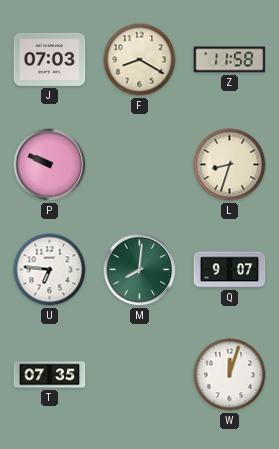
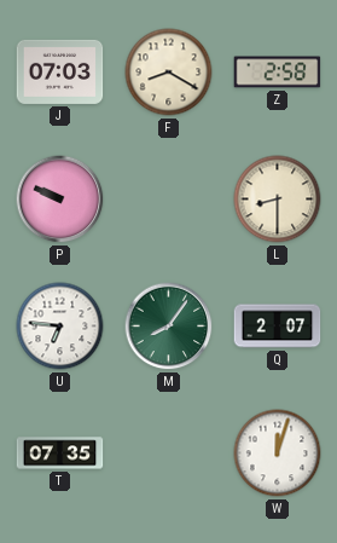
Z: 11:58 -> 2:58 (278, 73)
L: 8:33 -> 8:30 (278, 200)
M: 8:01 -> 8:06 (169, 327)
Q: 9:07 -> 2:07 (278, 327)
